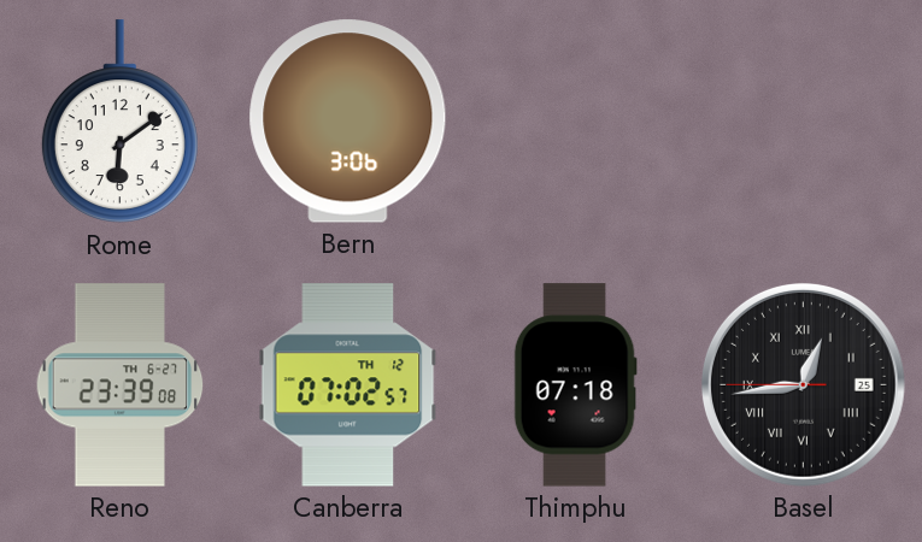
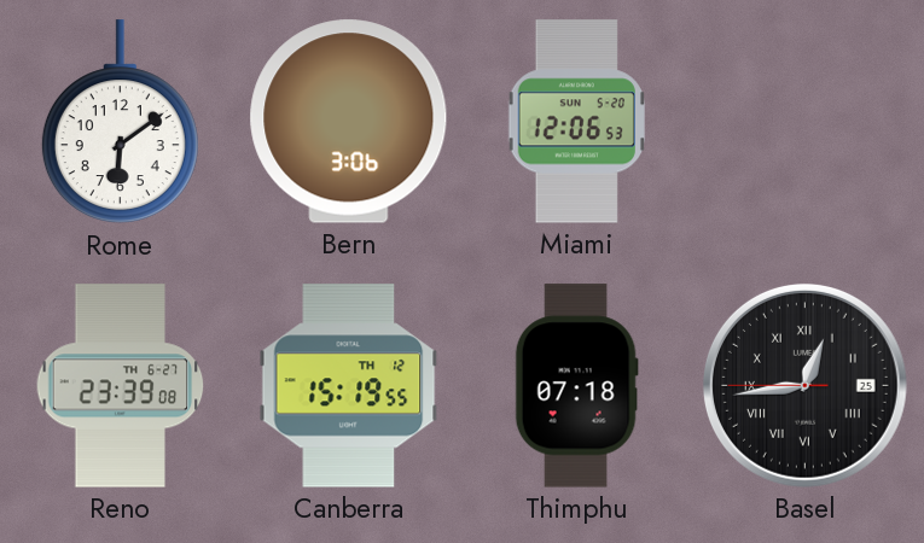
Miami: none -> 12:06 (576, 122)
Canberra: 07:02 -> 15:19 (349, 386)
